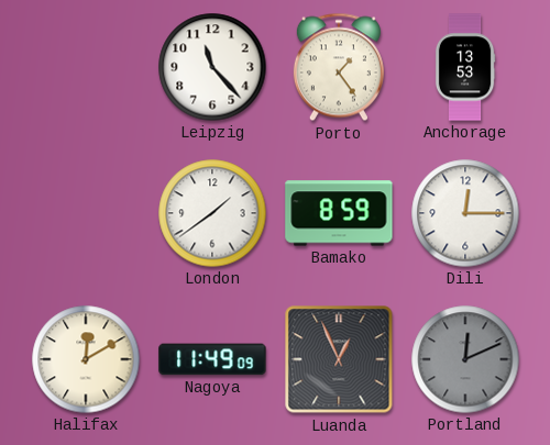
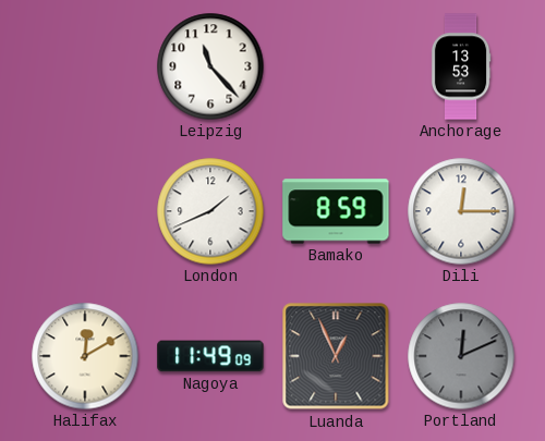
Porto: 1:24 -> none (339, 67)
London: 1:39 -> 1:41 (210, 211)
